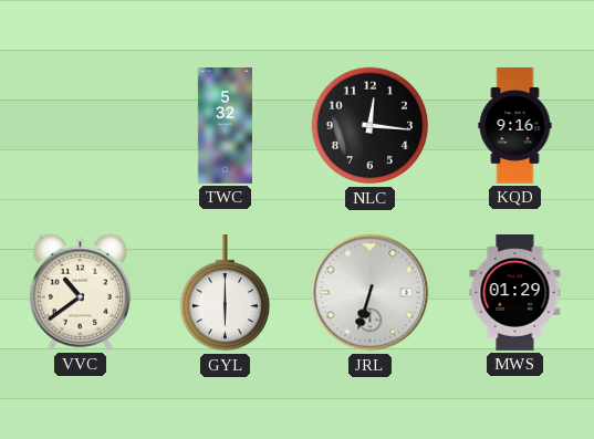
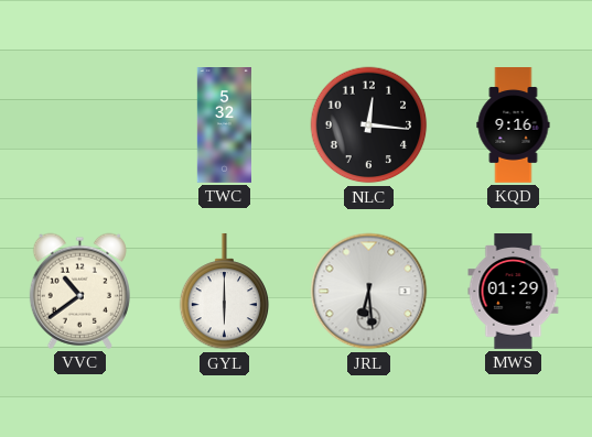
JRL: 6:33 -> 6:29 (369, 292)
